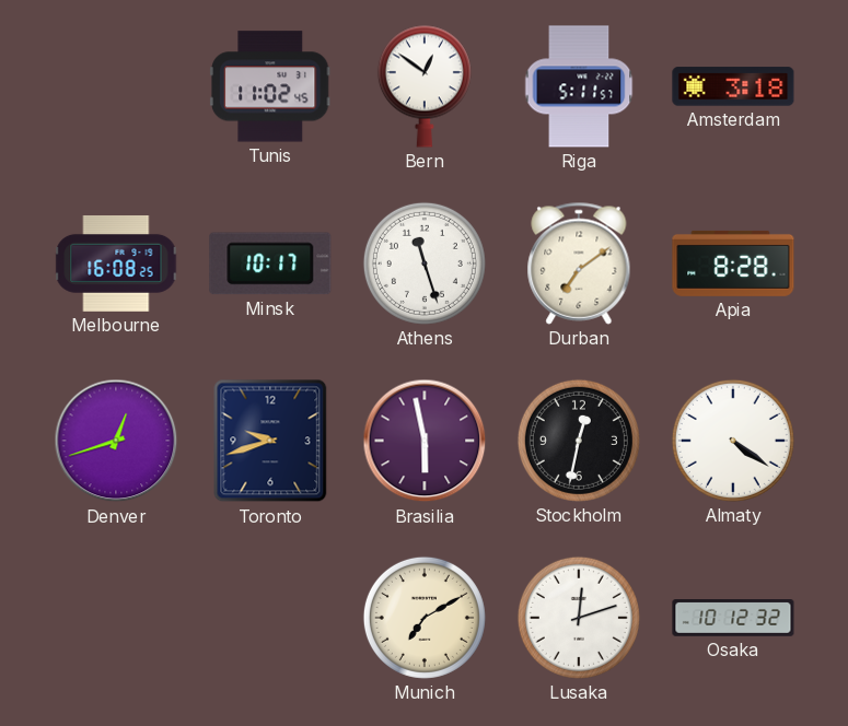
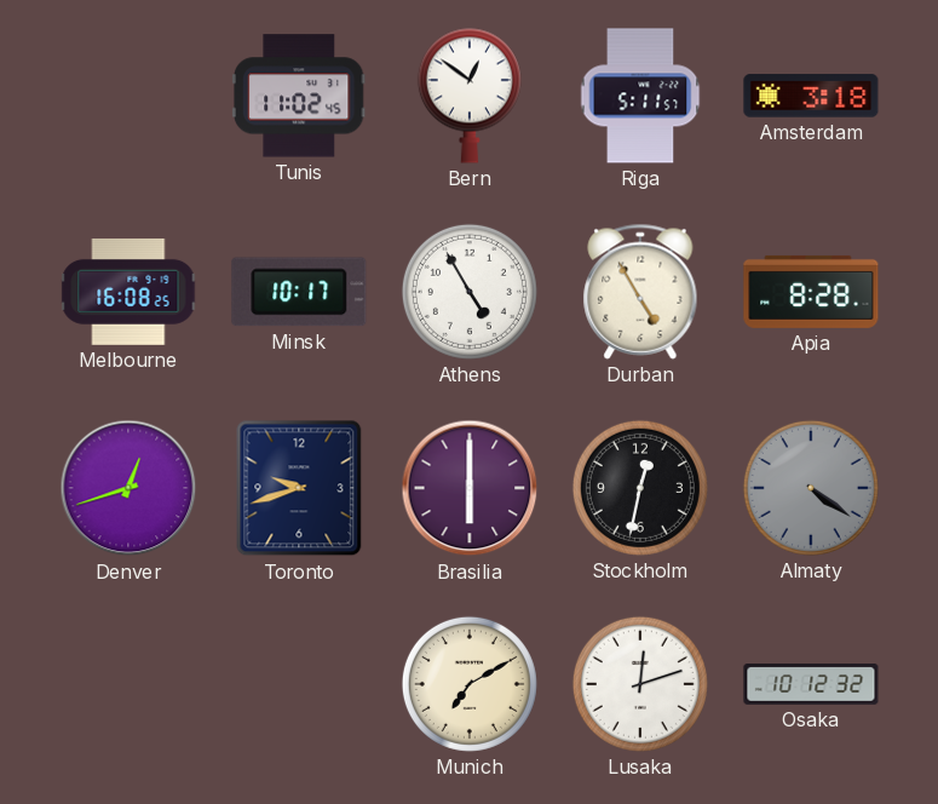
Athens: 11:27 -> 4:55 (470, 292)
Durban: 7:09 -> 4:55 (640, 292)
Brasilia: 5:58 -> 6:00 (470, 488)
Almaty dial: white -> grey (811, 488)
